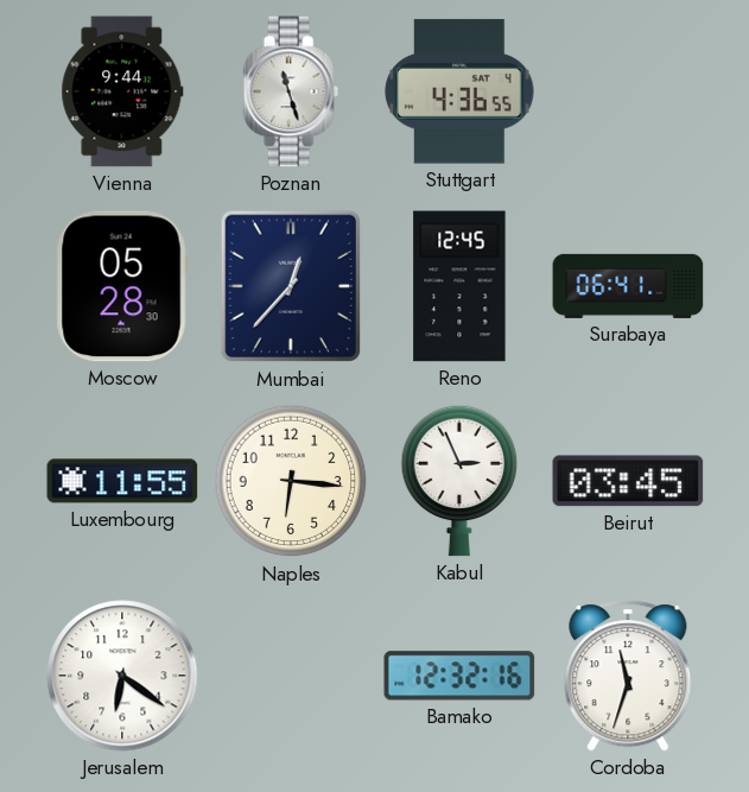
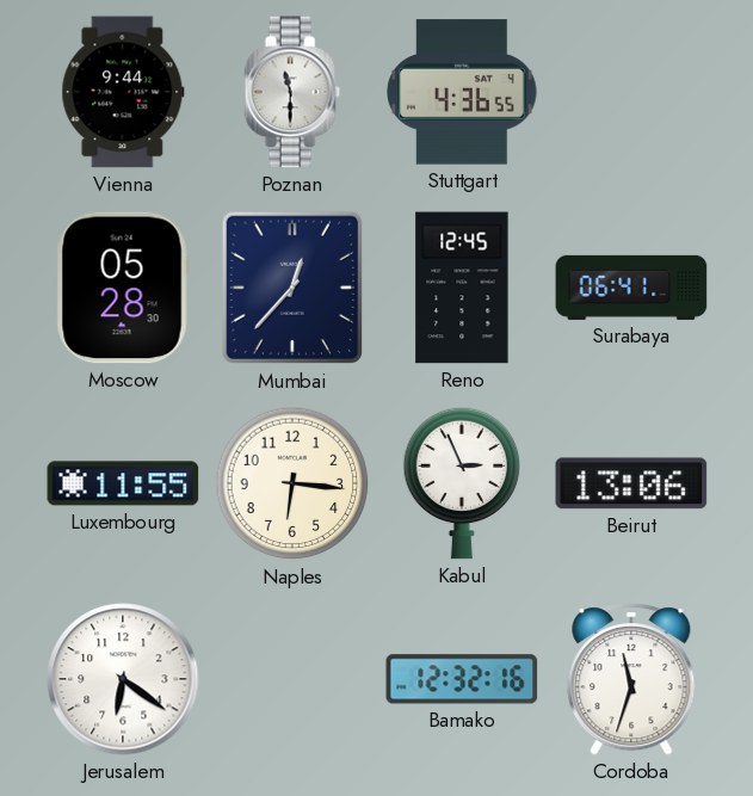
Poznan: 11:27 -> 11:30 (292, 92)
Beirut: 03:45 -> 13:06 (631, 483)
